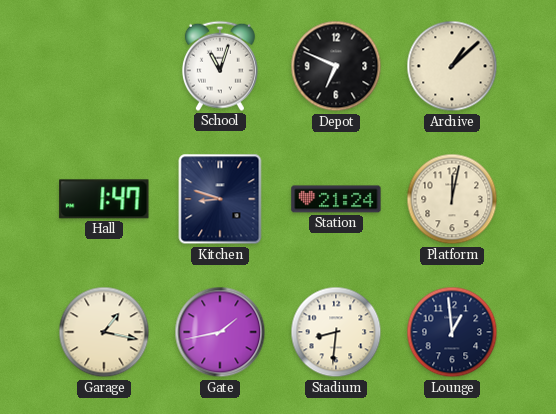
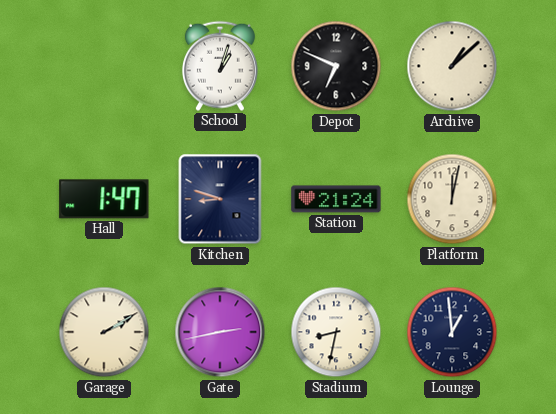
School: 11:03 -> 1:03 (220, 66)
Garage: 1:17 -> 2:10 (104, 332)
Gate: 1:43 -> 2:43 (220, 332)
Stadium: 8:31 -> 8:32 (336, 332)
